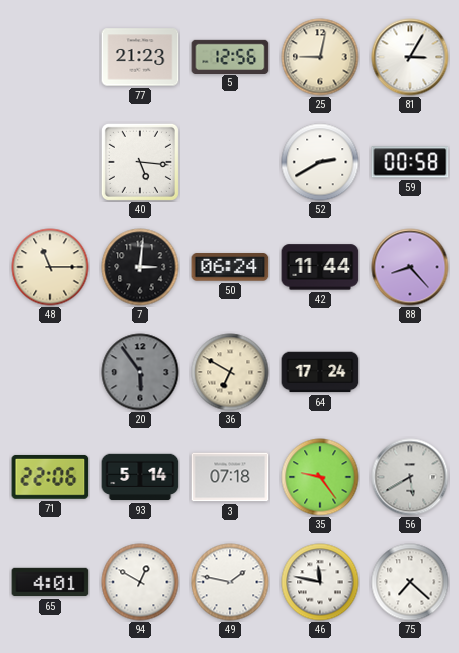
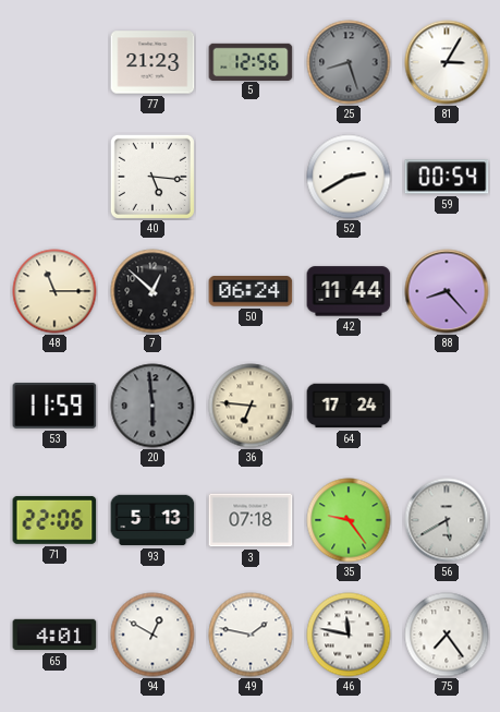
25: 9:02 -> 8:27 (349, 62)
25 dial: cream -> grey (349, 62)
59: 00:58 -> 00:54 (447, 177)
7: 3:01 -> 12:52 (153, 291)
53: none -> 11:59 (54, 407)
20: 5:54 -> 5:59 (153, 406)
36: 6:50 -> 6:46 (251, 406)
93: 5:14 -> 5:13 (153, 520)
75: 7:22 -> 7:24 (447, 635)
